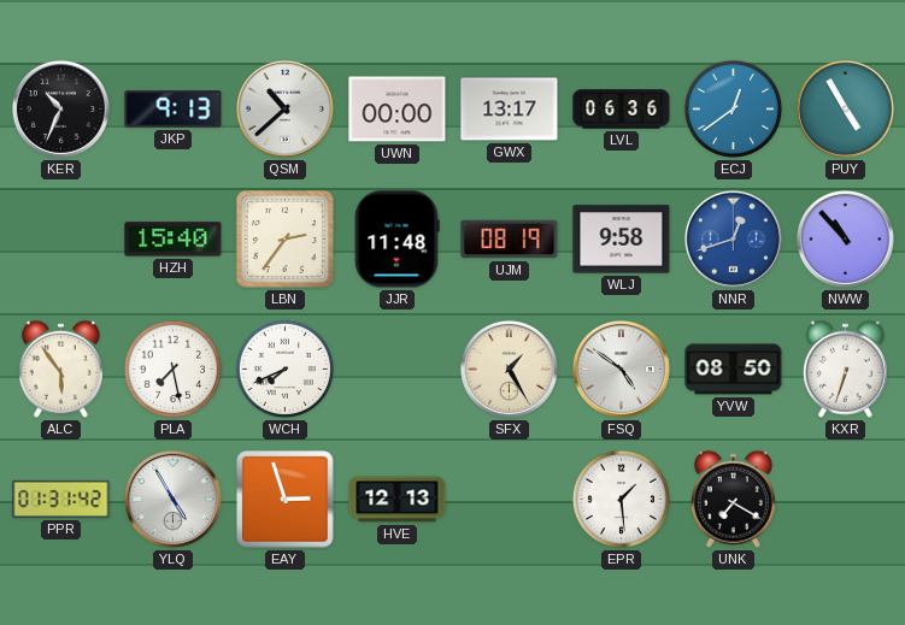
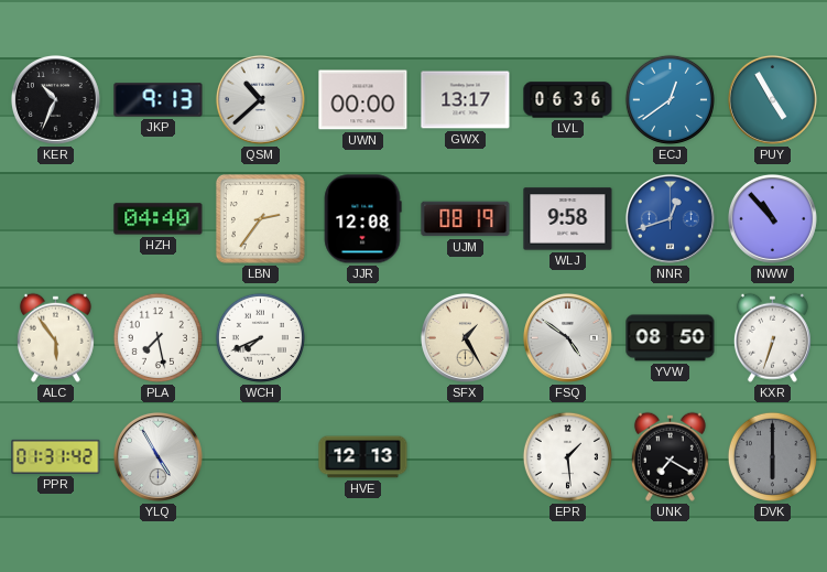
HZH: 15:40 -> 04:40 (159, 219)
JJR: 11:48 -> 12:08 (362, 219)
EAY: 2:57 -> none (286, 500)
DVK: none -> 6:00 (772, 456)
